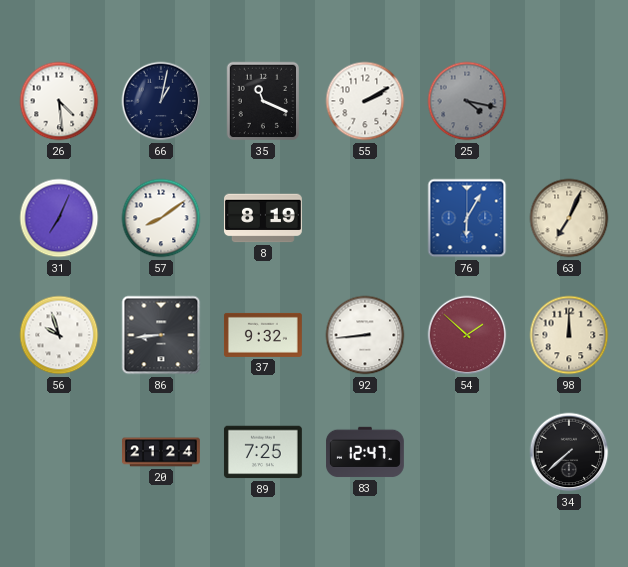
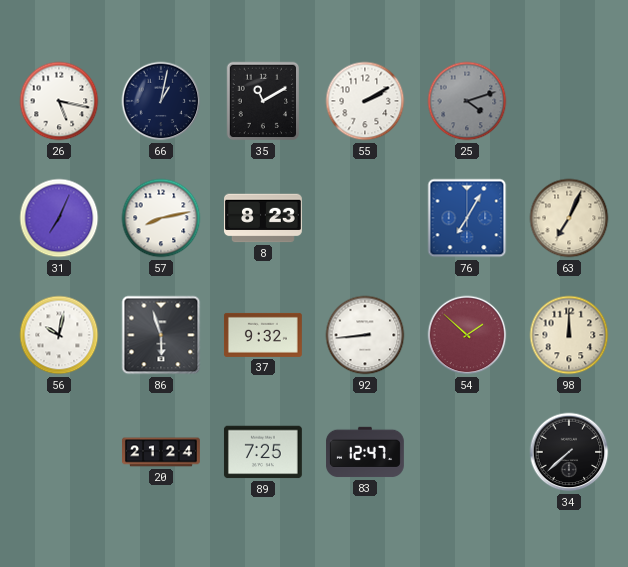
26: 4:29 -> 5:17 (59, 101)
35: 11:19 -> 11:10 (263, 101)
25: 4:17 -> 4:12 (467, 101)
57: 8:09 -> 8:13 (161, 218)
8: 8:19 -> 8:23 (264, 218)
76: 6:05 -> 7:05 (467, 218)
56: 9:57 -> 10:02 (59, 335)
86: 8:44 -> 5:57 (161, 335)
